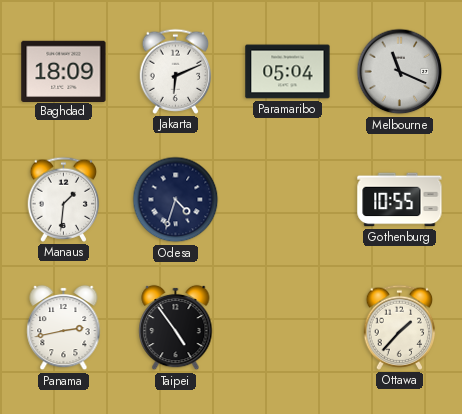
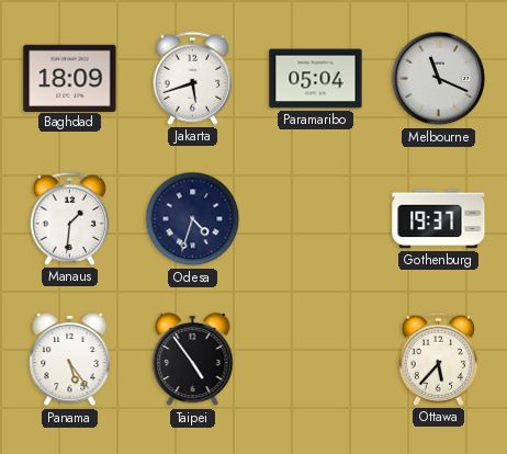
Jakarta: 6:11 -> 5:42 (193, 78)
Gothenburg: 10:55 -> 19:37 (439, 219)
Panama: 2:43 -> 5:24 (70, 360)
Ottawa: 1:37 -> 5:37 (439, 359)
